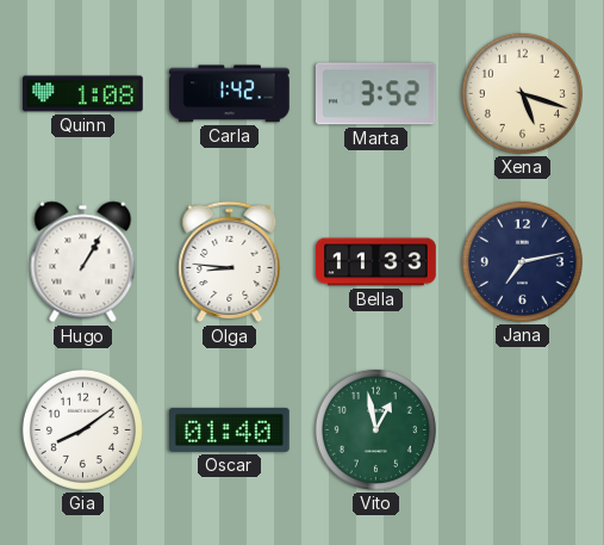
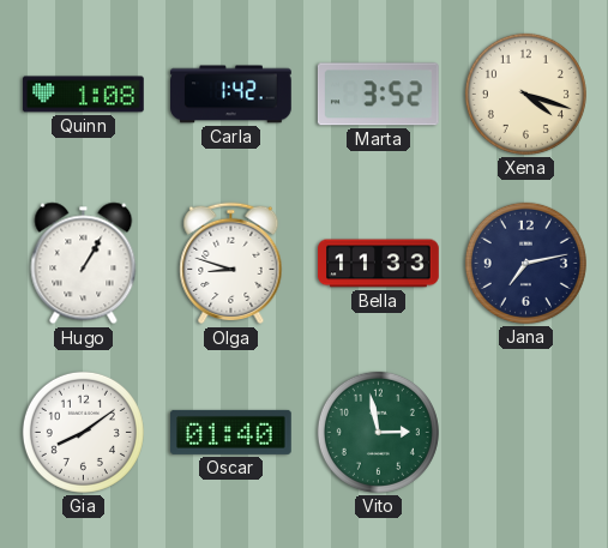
Xena: 5:18 -> 4:18 (525, 94)
Olga: 8:46 -> 8:48 (231, 264)
Vito: 12:58 -> 2:58 (378, 432)
